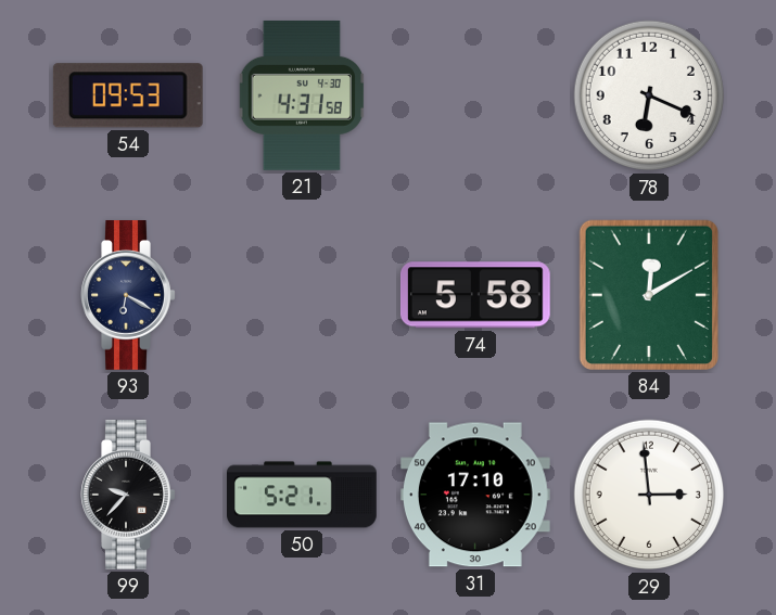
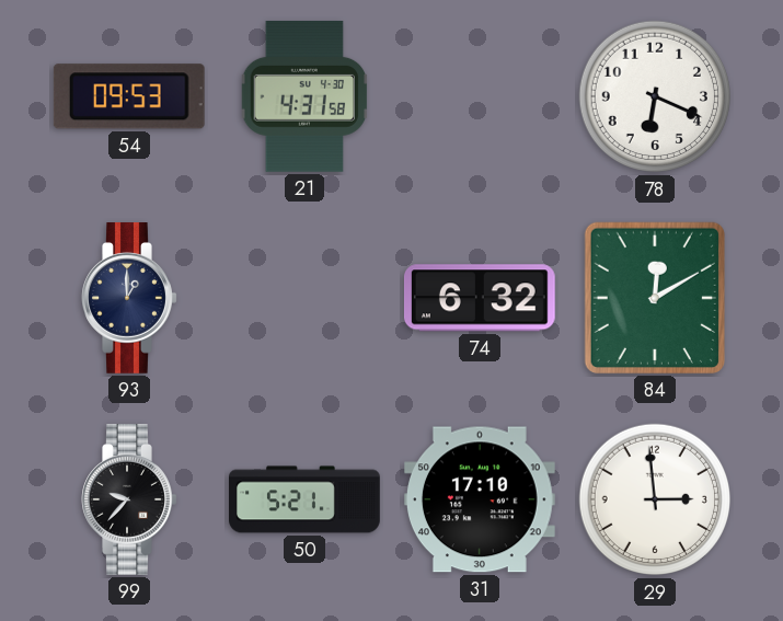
93: 6:20 -> 1:00 (129, 299)
74: 5:58 -> 6:32 (480, 298)
